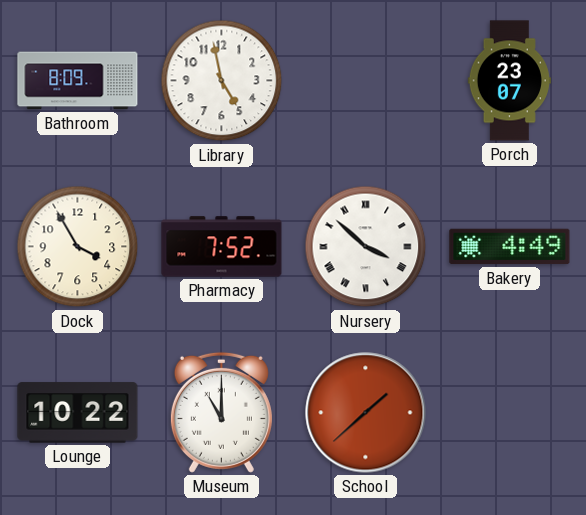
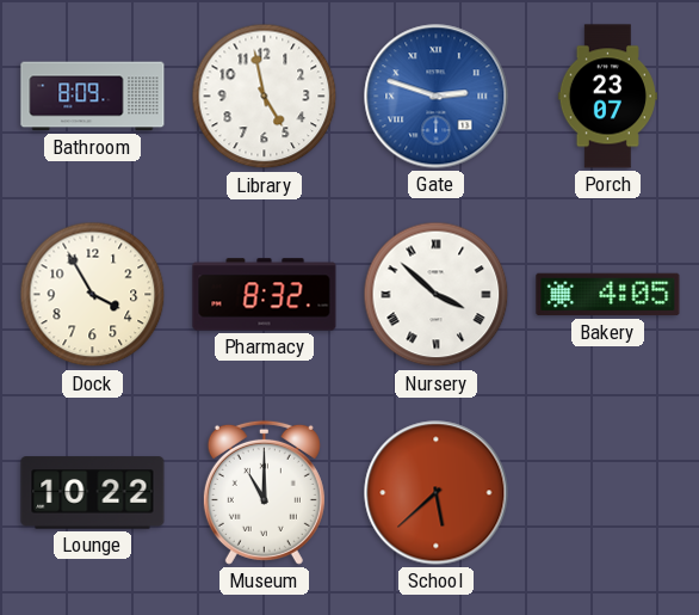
Gate: none -> 2:48 (437, 97)
Pharmacy: 7:52 -> 8:32 (265, 295)
Bakery: 4:49 -> 4:05 (608, 295)
School: 1:38 -> 5:38 (437, 493)
